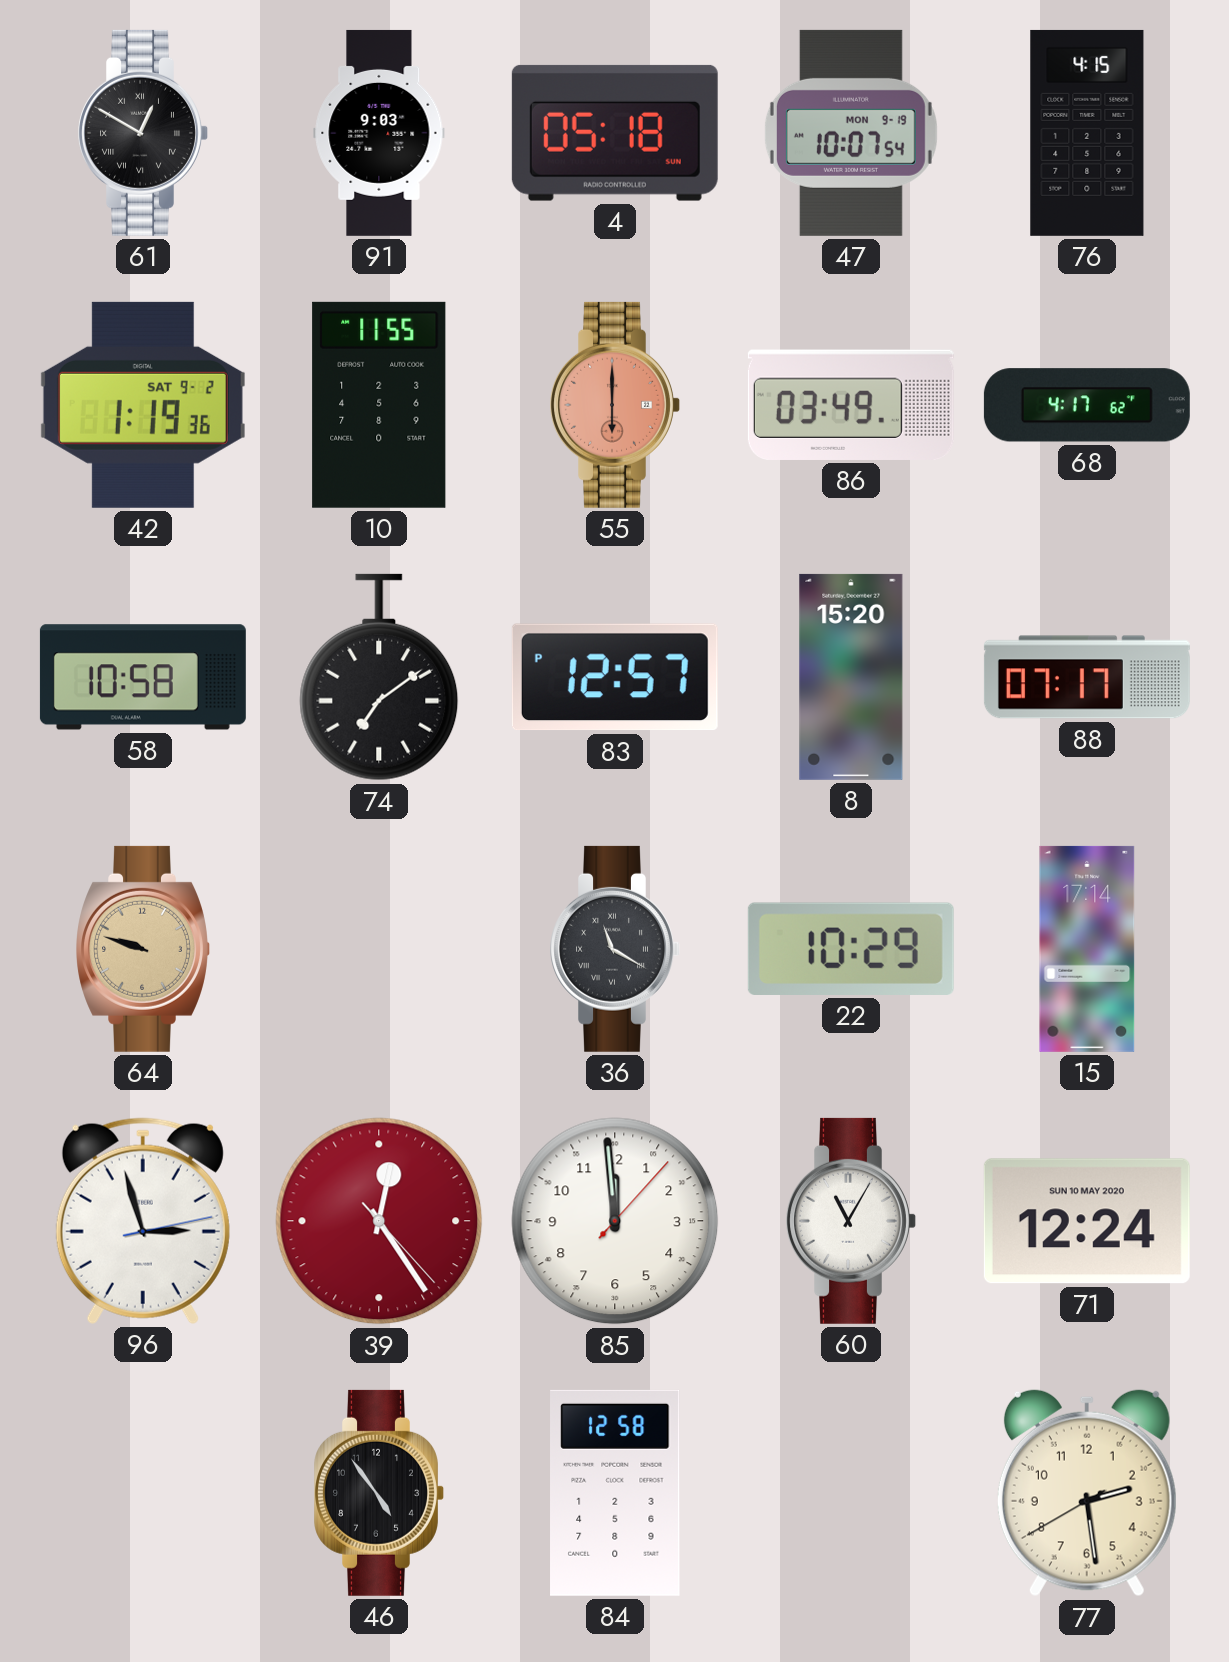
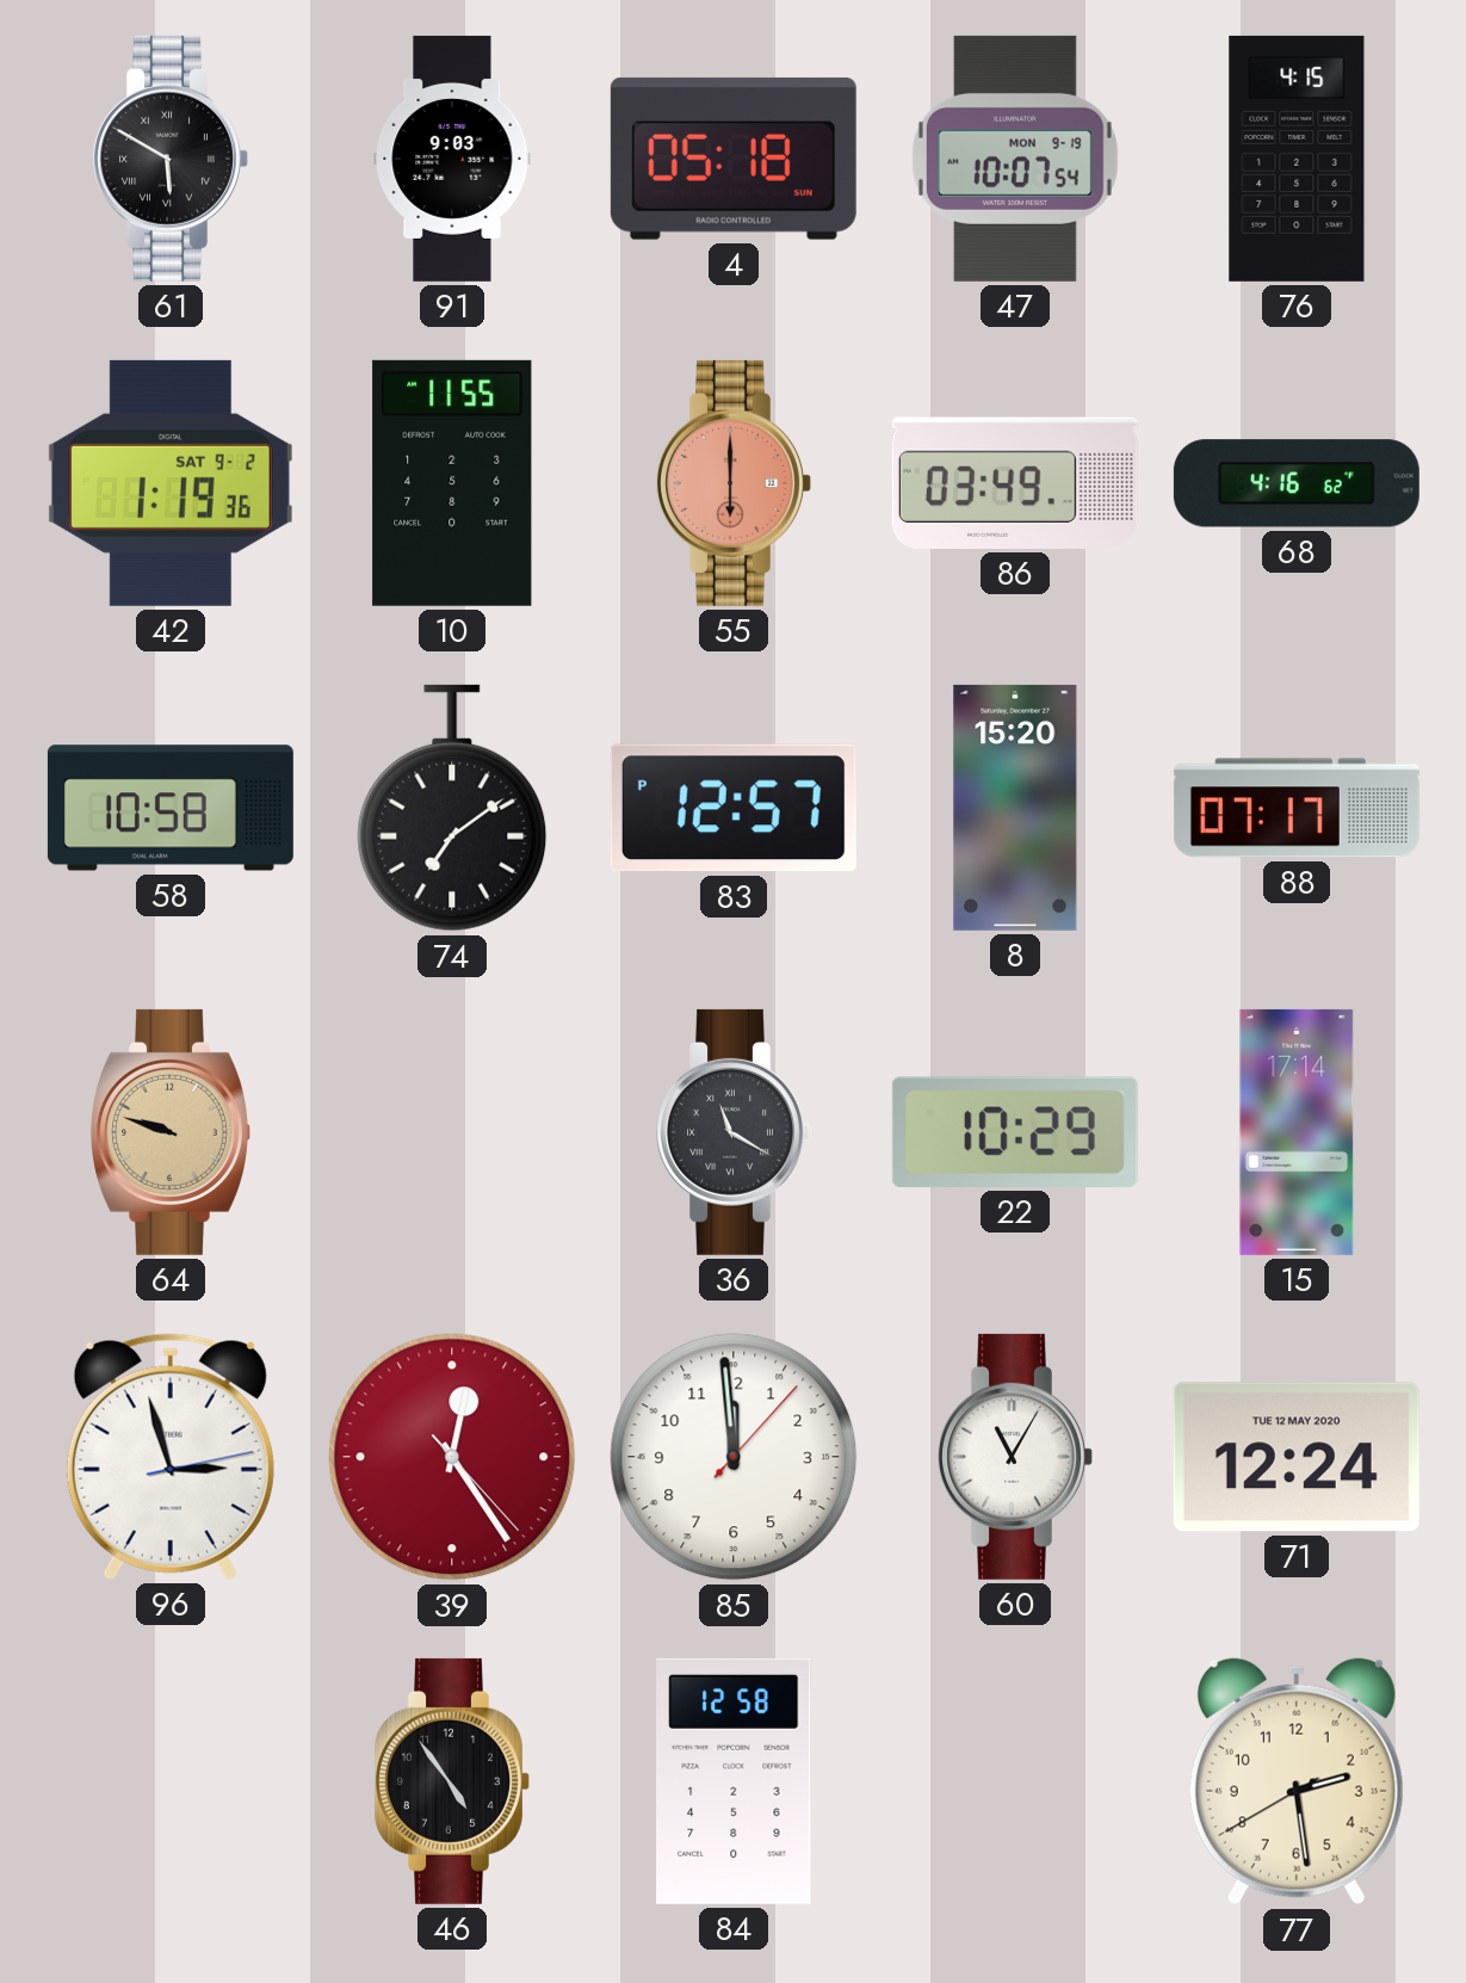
61: 12:50 -> 5:50 (171, 159)
68: 4:17 -> 4:16 (1297, 483)
71 date: SUN 10 MAY 2020 -> TUE 12 MAY 2020 (1297, 1457)
